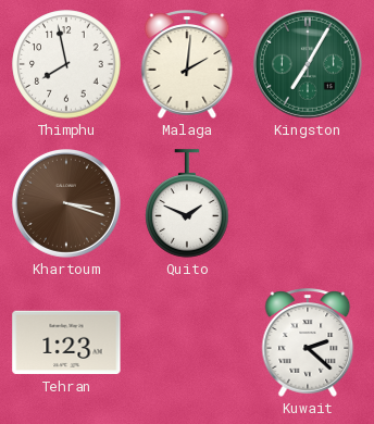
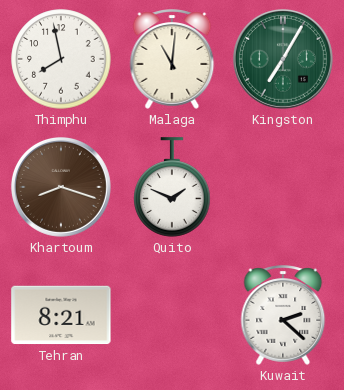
Malaga: 2:01 -> 11:01 (172, 59)
Khartoum: 3:18 -> 8:18 (61, 187)
Tehran: 1:23 -> 8:21 (61, 315)
